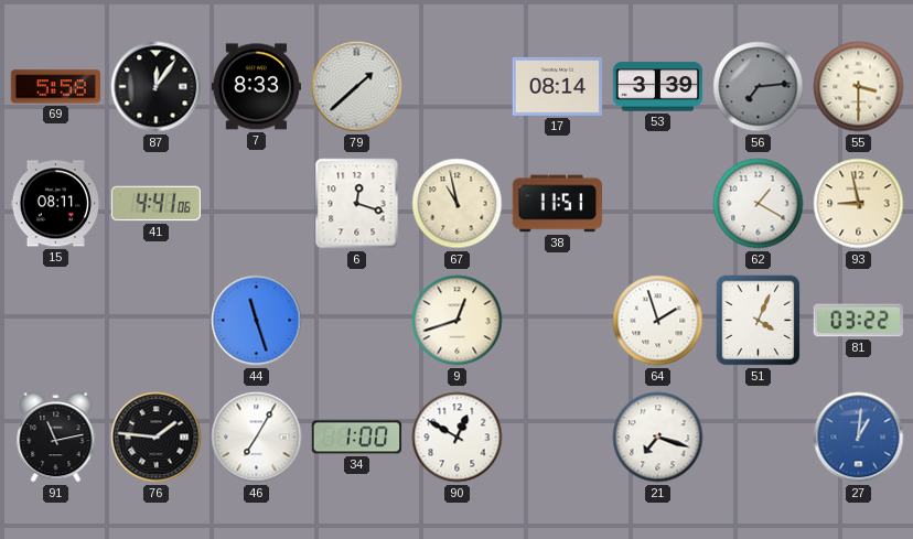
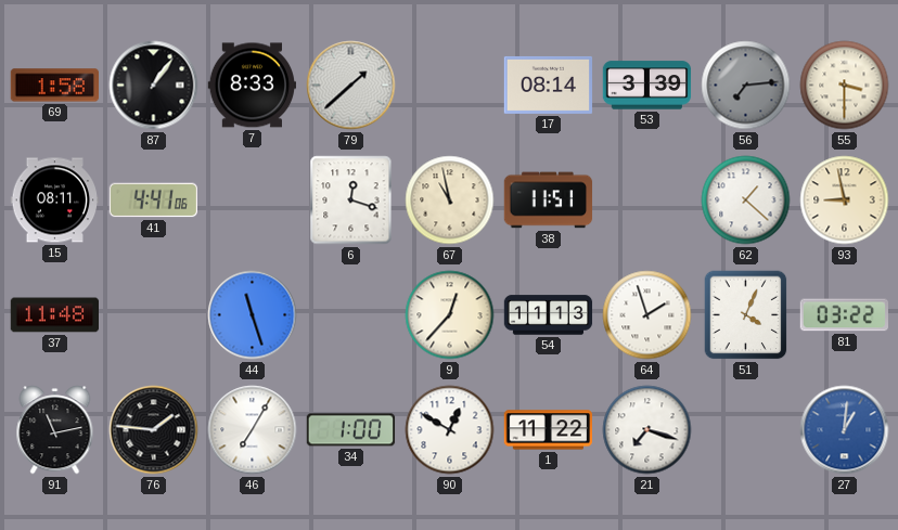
69: 5:58 -> 1:58 (54, 86)
87: 12:06 -> 1:06 (154, 86)
62: 1:20 -> 1:22 (746, 201)
37: none -> 11:48 (54, 315)
9: 12:42 -> 12:37 (450, 315)
54: none -> 11:13 (549, 315)
1: none -> 11:22 (548, 430)
